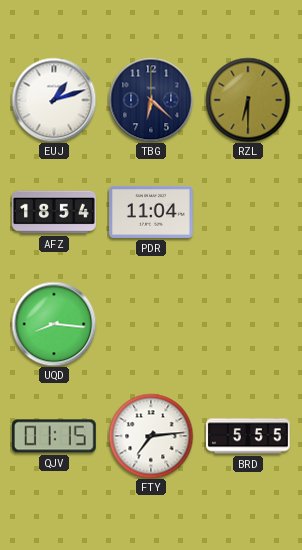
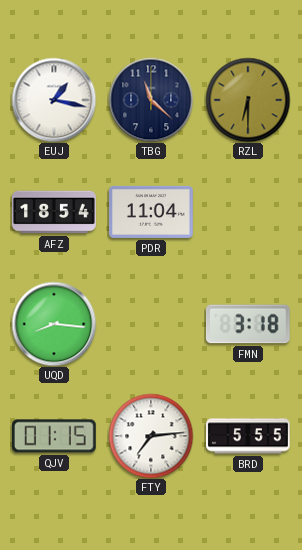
EUJ: 1:12 -> 1:17 (54, 100)
TBG: 6:22 -> 11:22 (151, 100)
FMN: none -> 3:18 (248, 324)
